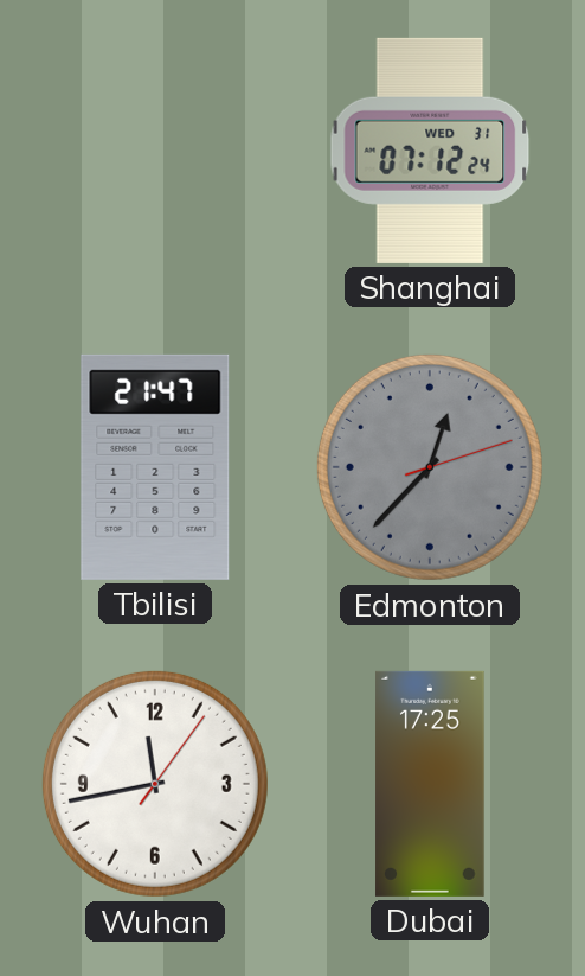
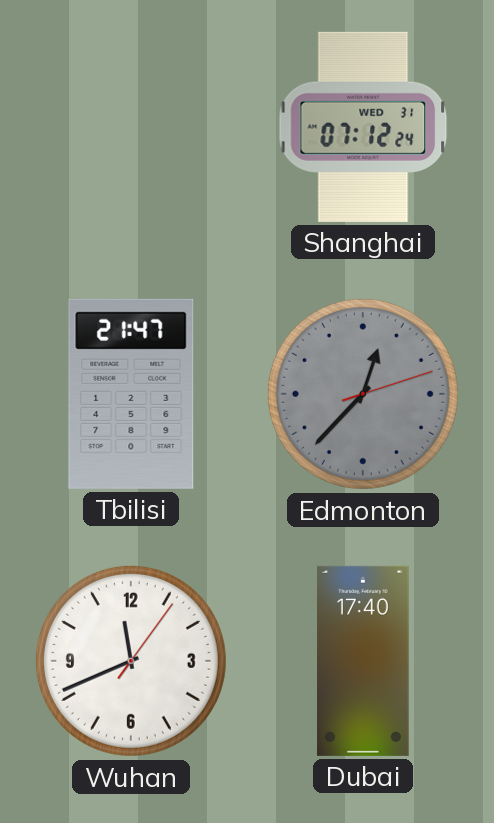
Wuhan: 11:43 -> 11:41 (131, 661)
Dubai: 17:25 -> 17:40 (363, 661)
